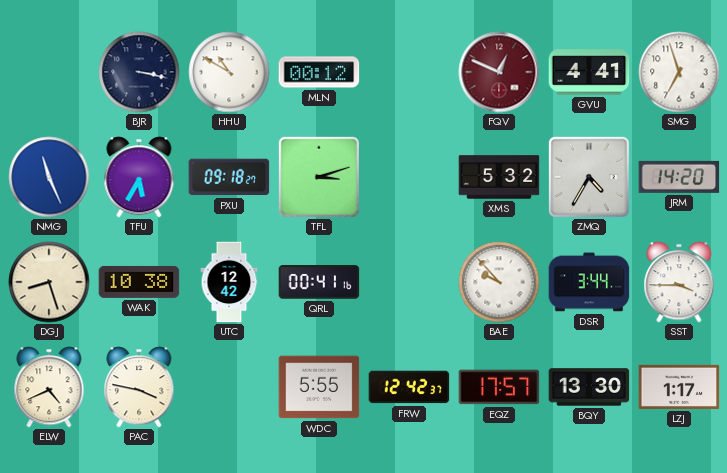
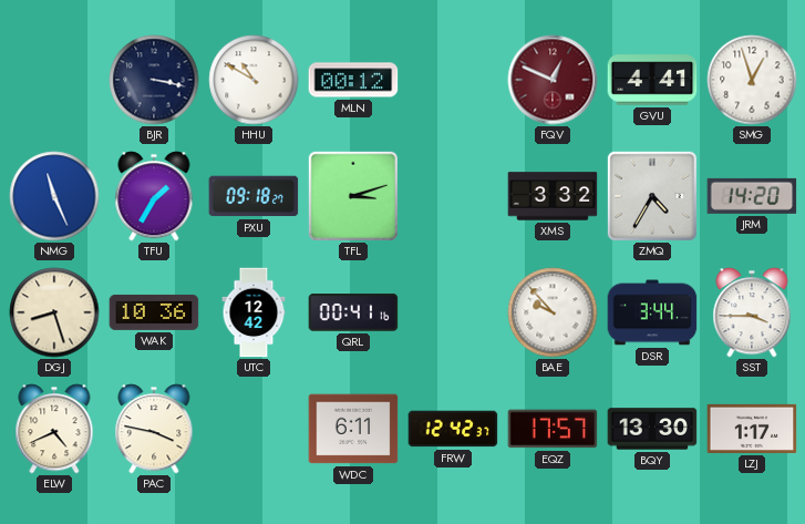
SMG: 6:57 -> 12:57 (752, 80)
TFU: 5:35 -> 1:35 (154, 196)
XMS: 5:32 -> 3:32 (553, 196)
WAK: 10:38 -> 10:36 (154, 312)
WDC: 5:55 -> 6:11 (353, 429)
